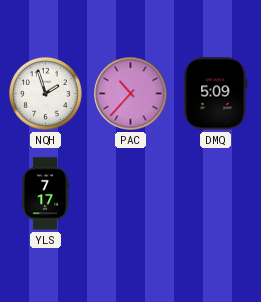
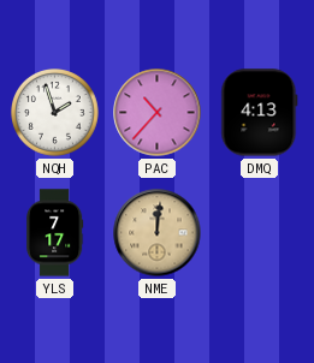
DMQ: 5:09 -> 4:13 (260, 113)
NME: none -> 12:01 (158, 233)
